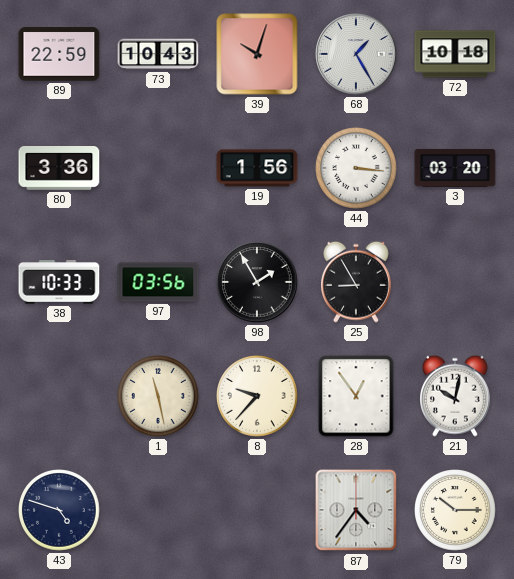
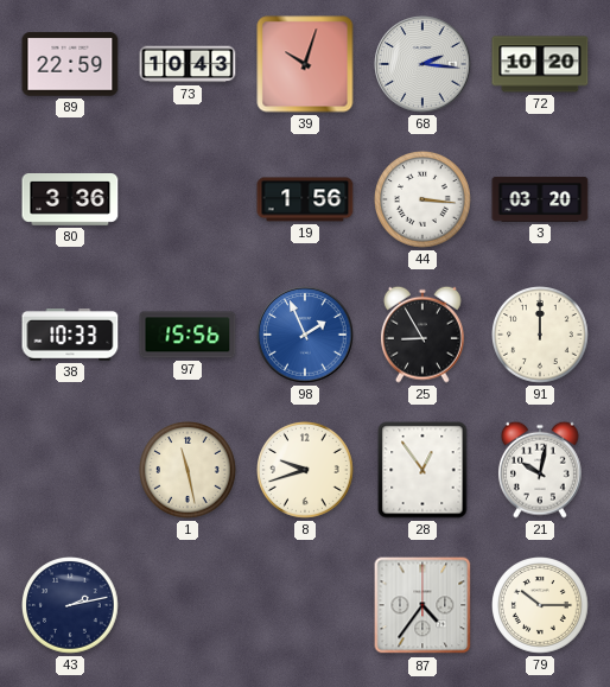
68: 1:25 -> 2:16 (422, 64)
72: 10:18 -> 10:20 (540, 64)
97: 03:56 -> 15:56 (188, 335)
98: 1:55 -> 1:56 (305, 335)
98 dial: black -> blue (305, 335)
91: none -> 12:00 (540, 335)
8: 9:37 -> 9:42 (305, 470)
43: 4:48 -> 2:13 (70, 605)
